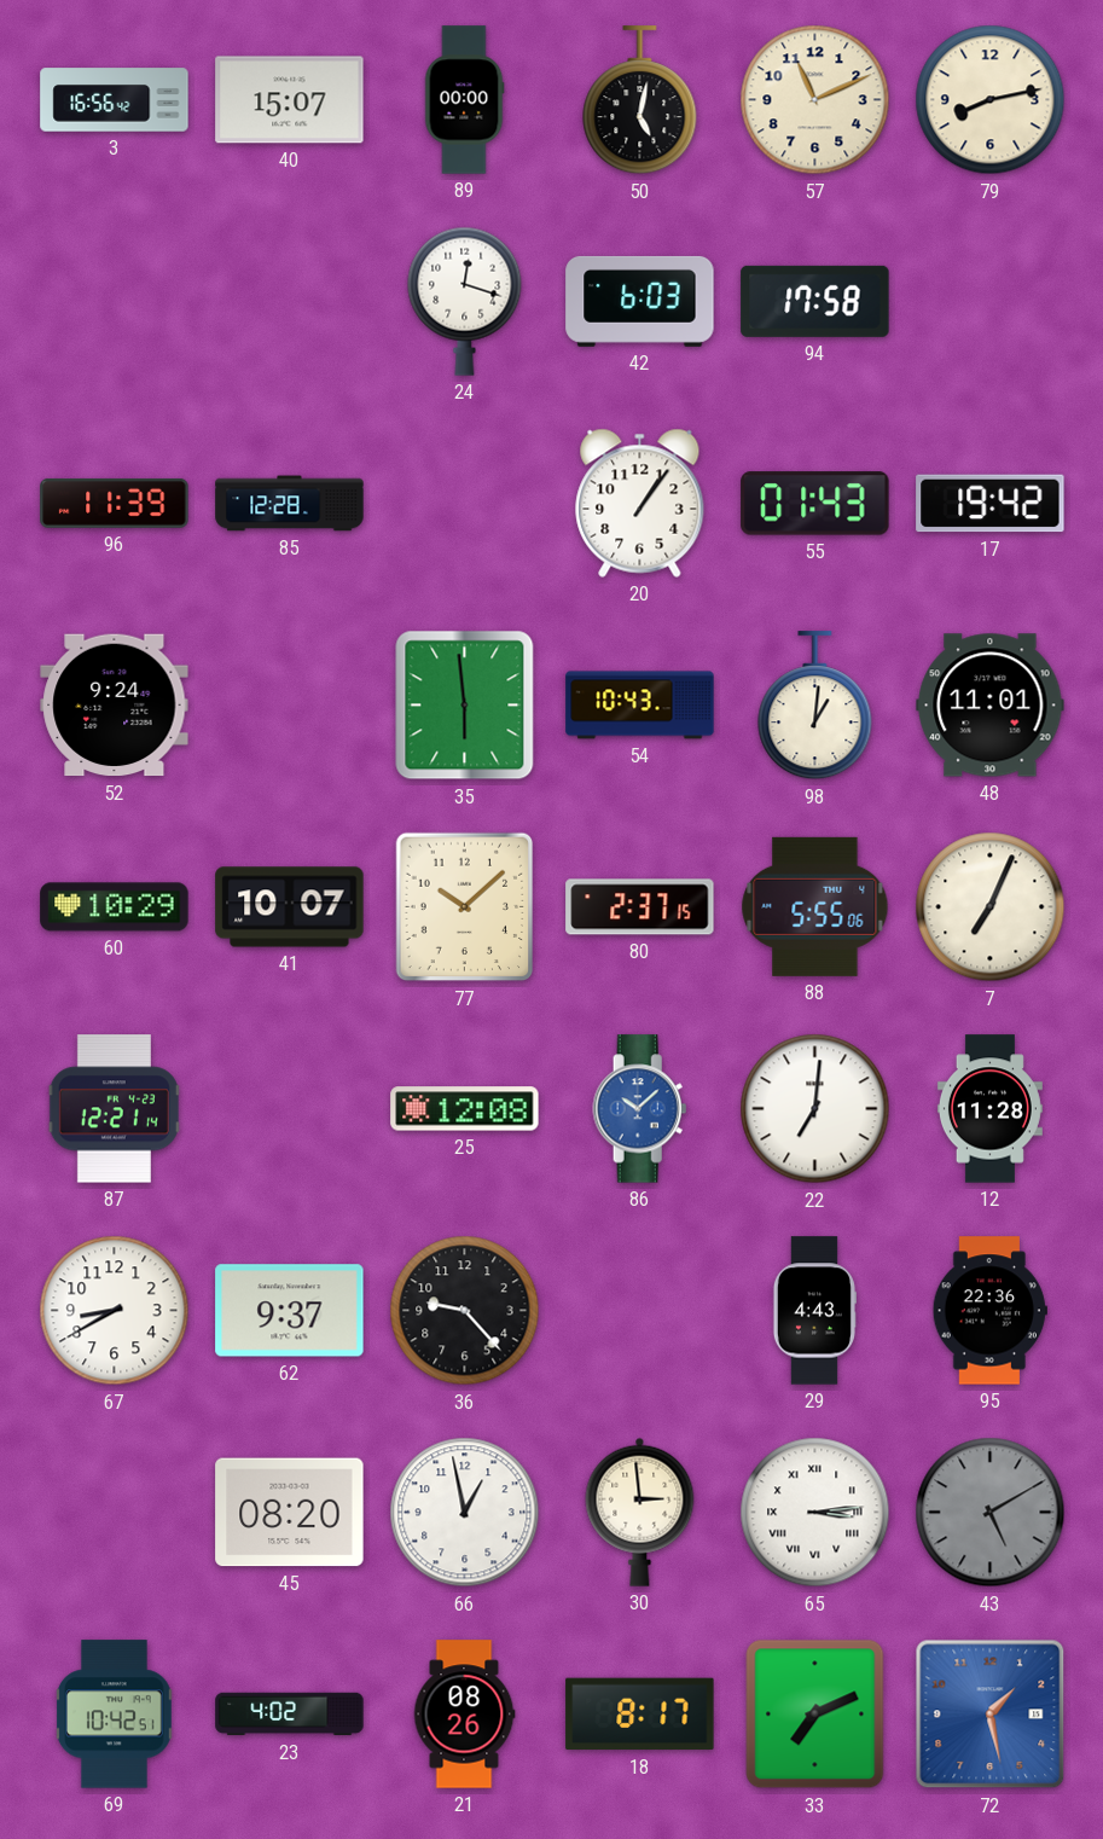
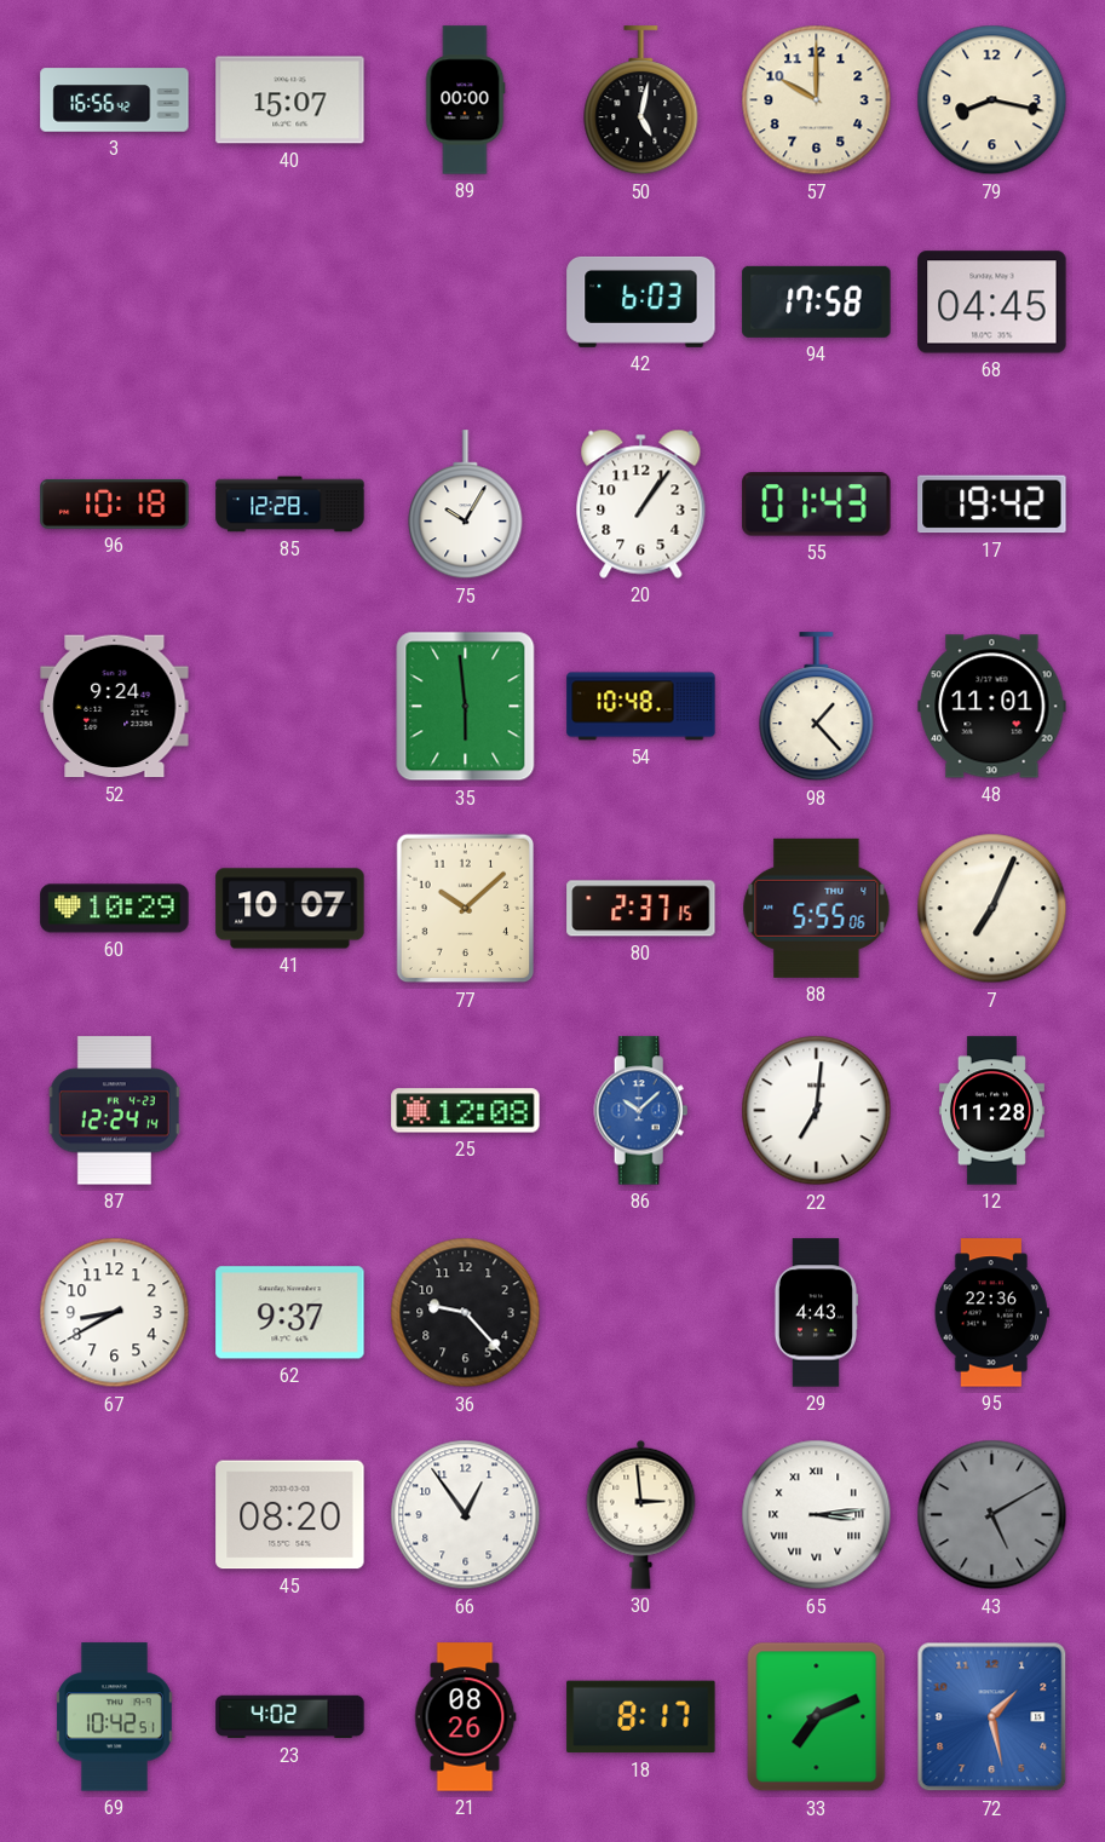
57: 11:11 -> 10:00 (817, 100)
79: 8:13 -> 8:17 (992, 100)
24: 12:18 -> none (465, 301)
68: none -> 04:45 (992, 303)
96: 11:39 -> 10:18 (115, 503)
75: none -> 10:05 (466, 505)
54: 10:43 -> 10:48 (641, 707)
98: 1:01 -> 1:23 (817, 707)
87: 12:21 -> 12:24 (114, 1111)
66: 12:58 -> 12:54 (466, 1515)
